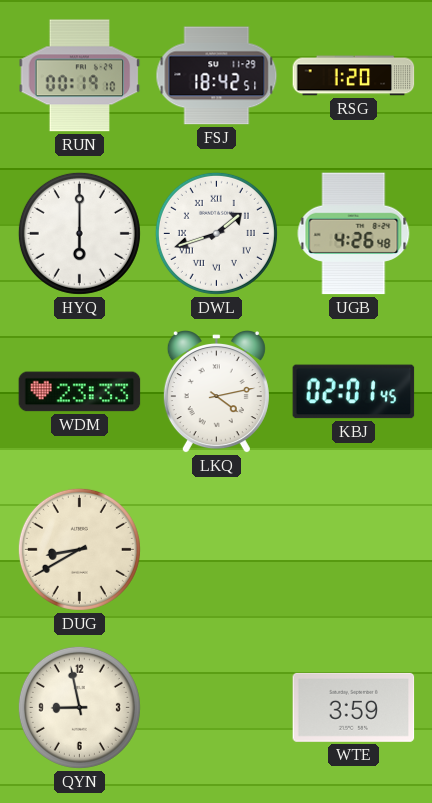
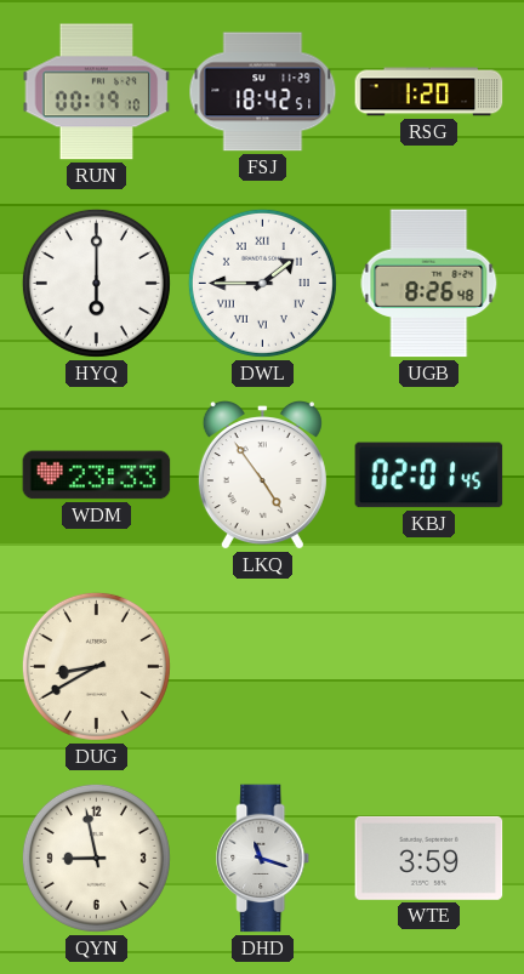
DWL: 1:42 -> 1:45 (262, 283)
UGB: 4:26 -> 8:26 (429, 284)
LKQ: 4:13 -> 4:54 (262, 477)
DHD: none -> 11:18 (263, 859)
